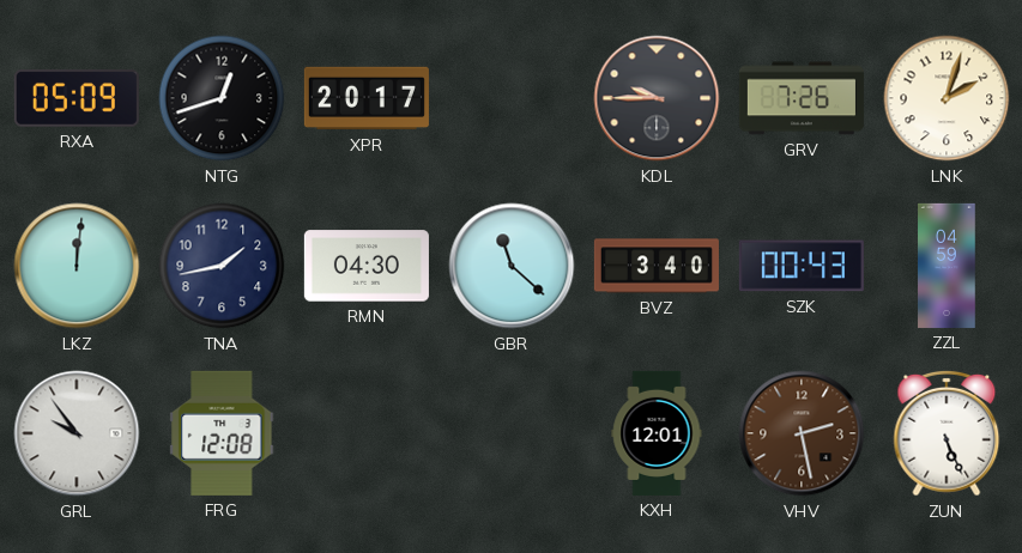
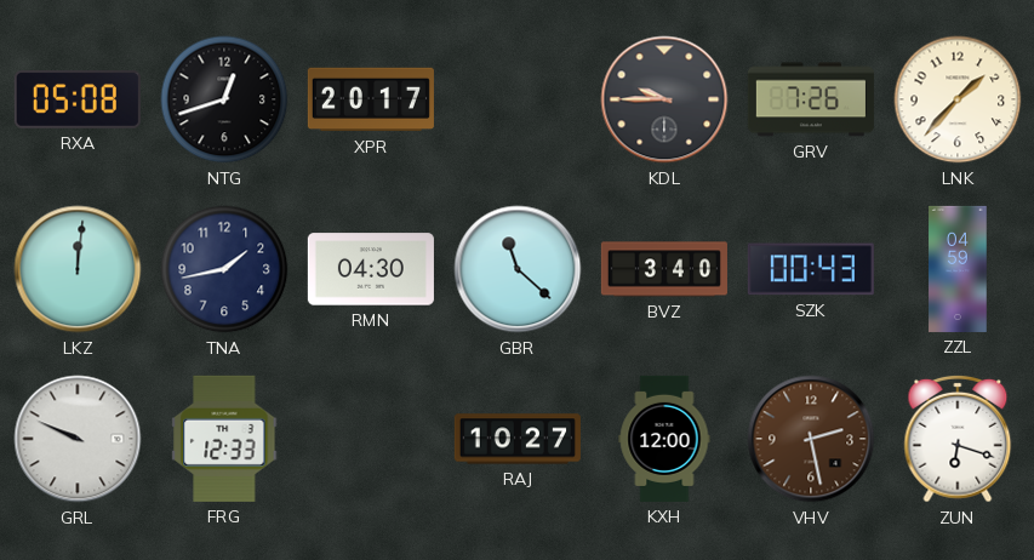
RXA: 05:09 -> 05:08 (78, 99)
LNK: 2:03 -> 1:37 (958, 99)
GRL: 9:54 -> 9:49 (78, 439)
FRG: 12:08 -> 12:33 (224, 439)
RAJ: none -> 10:27 (518, 439)
KXH: 12:01 -> 12:00 (664, 439)
ZUN: 5:26 -> 6:18 (958, 439)
